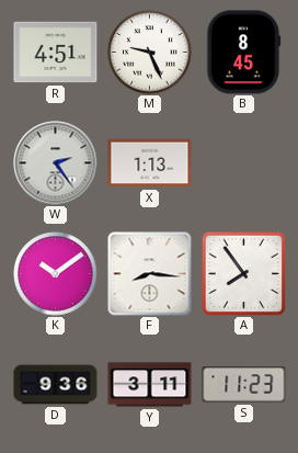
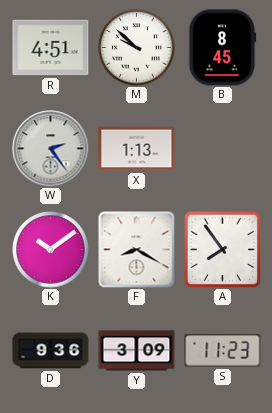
M: 9:26 -> 9:52 (137, 48)
F: 8:16 -> 8:20 (137, 250)
Y: 3:11 -> 3:09 (137, 351)
